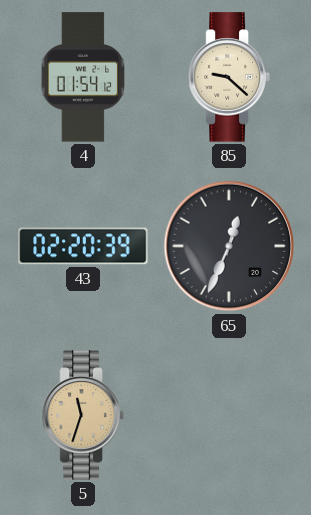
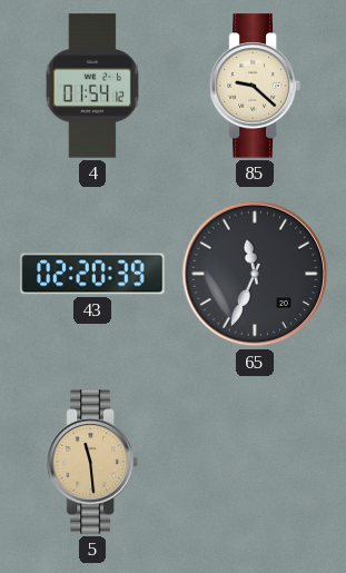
65: 12:34 -> 11:34 (255, 274)
5: 11:33 -> 11:29 (92, 462)
